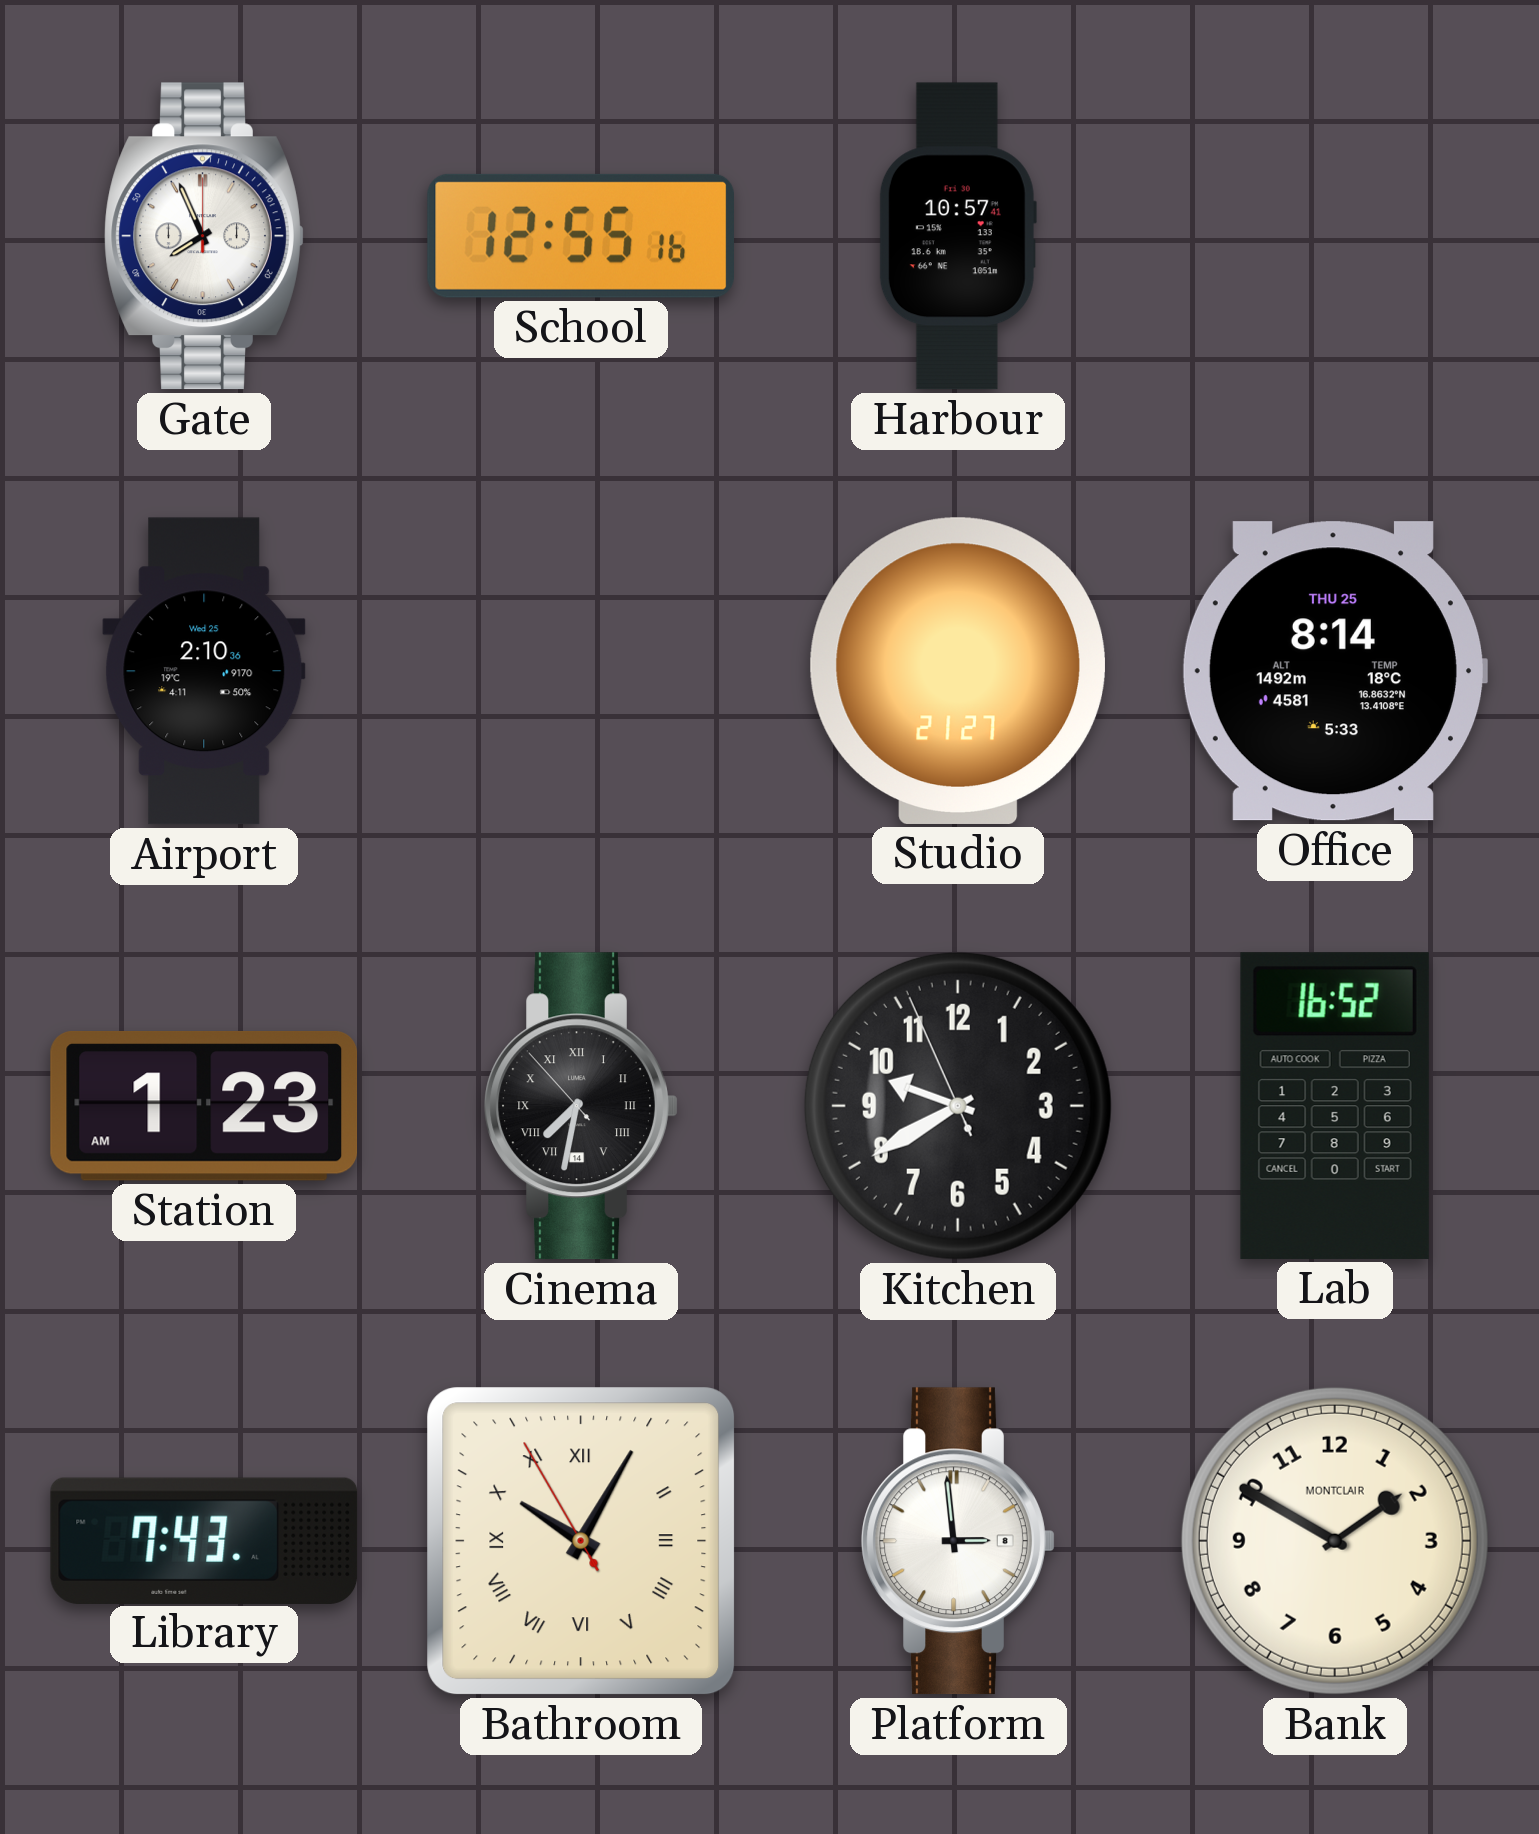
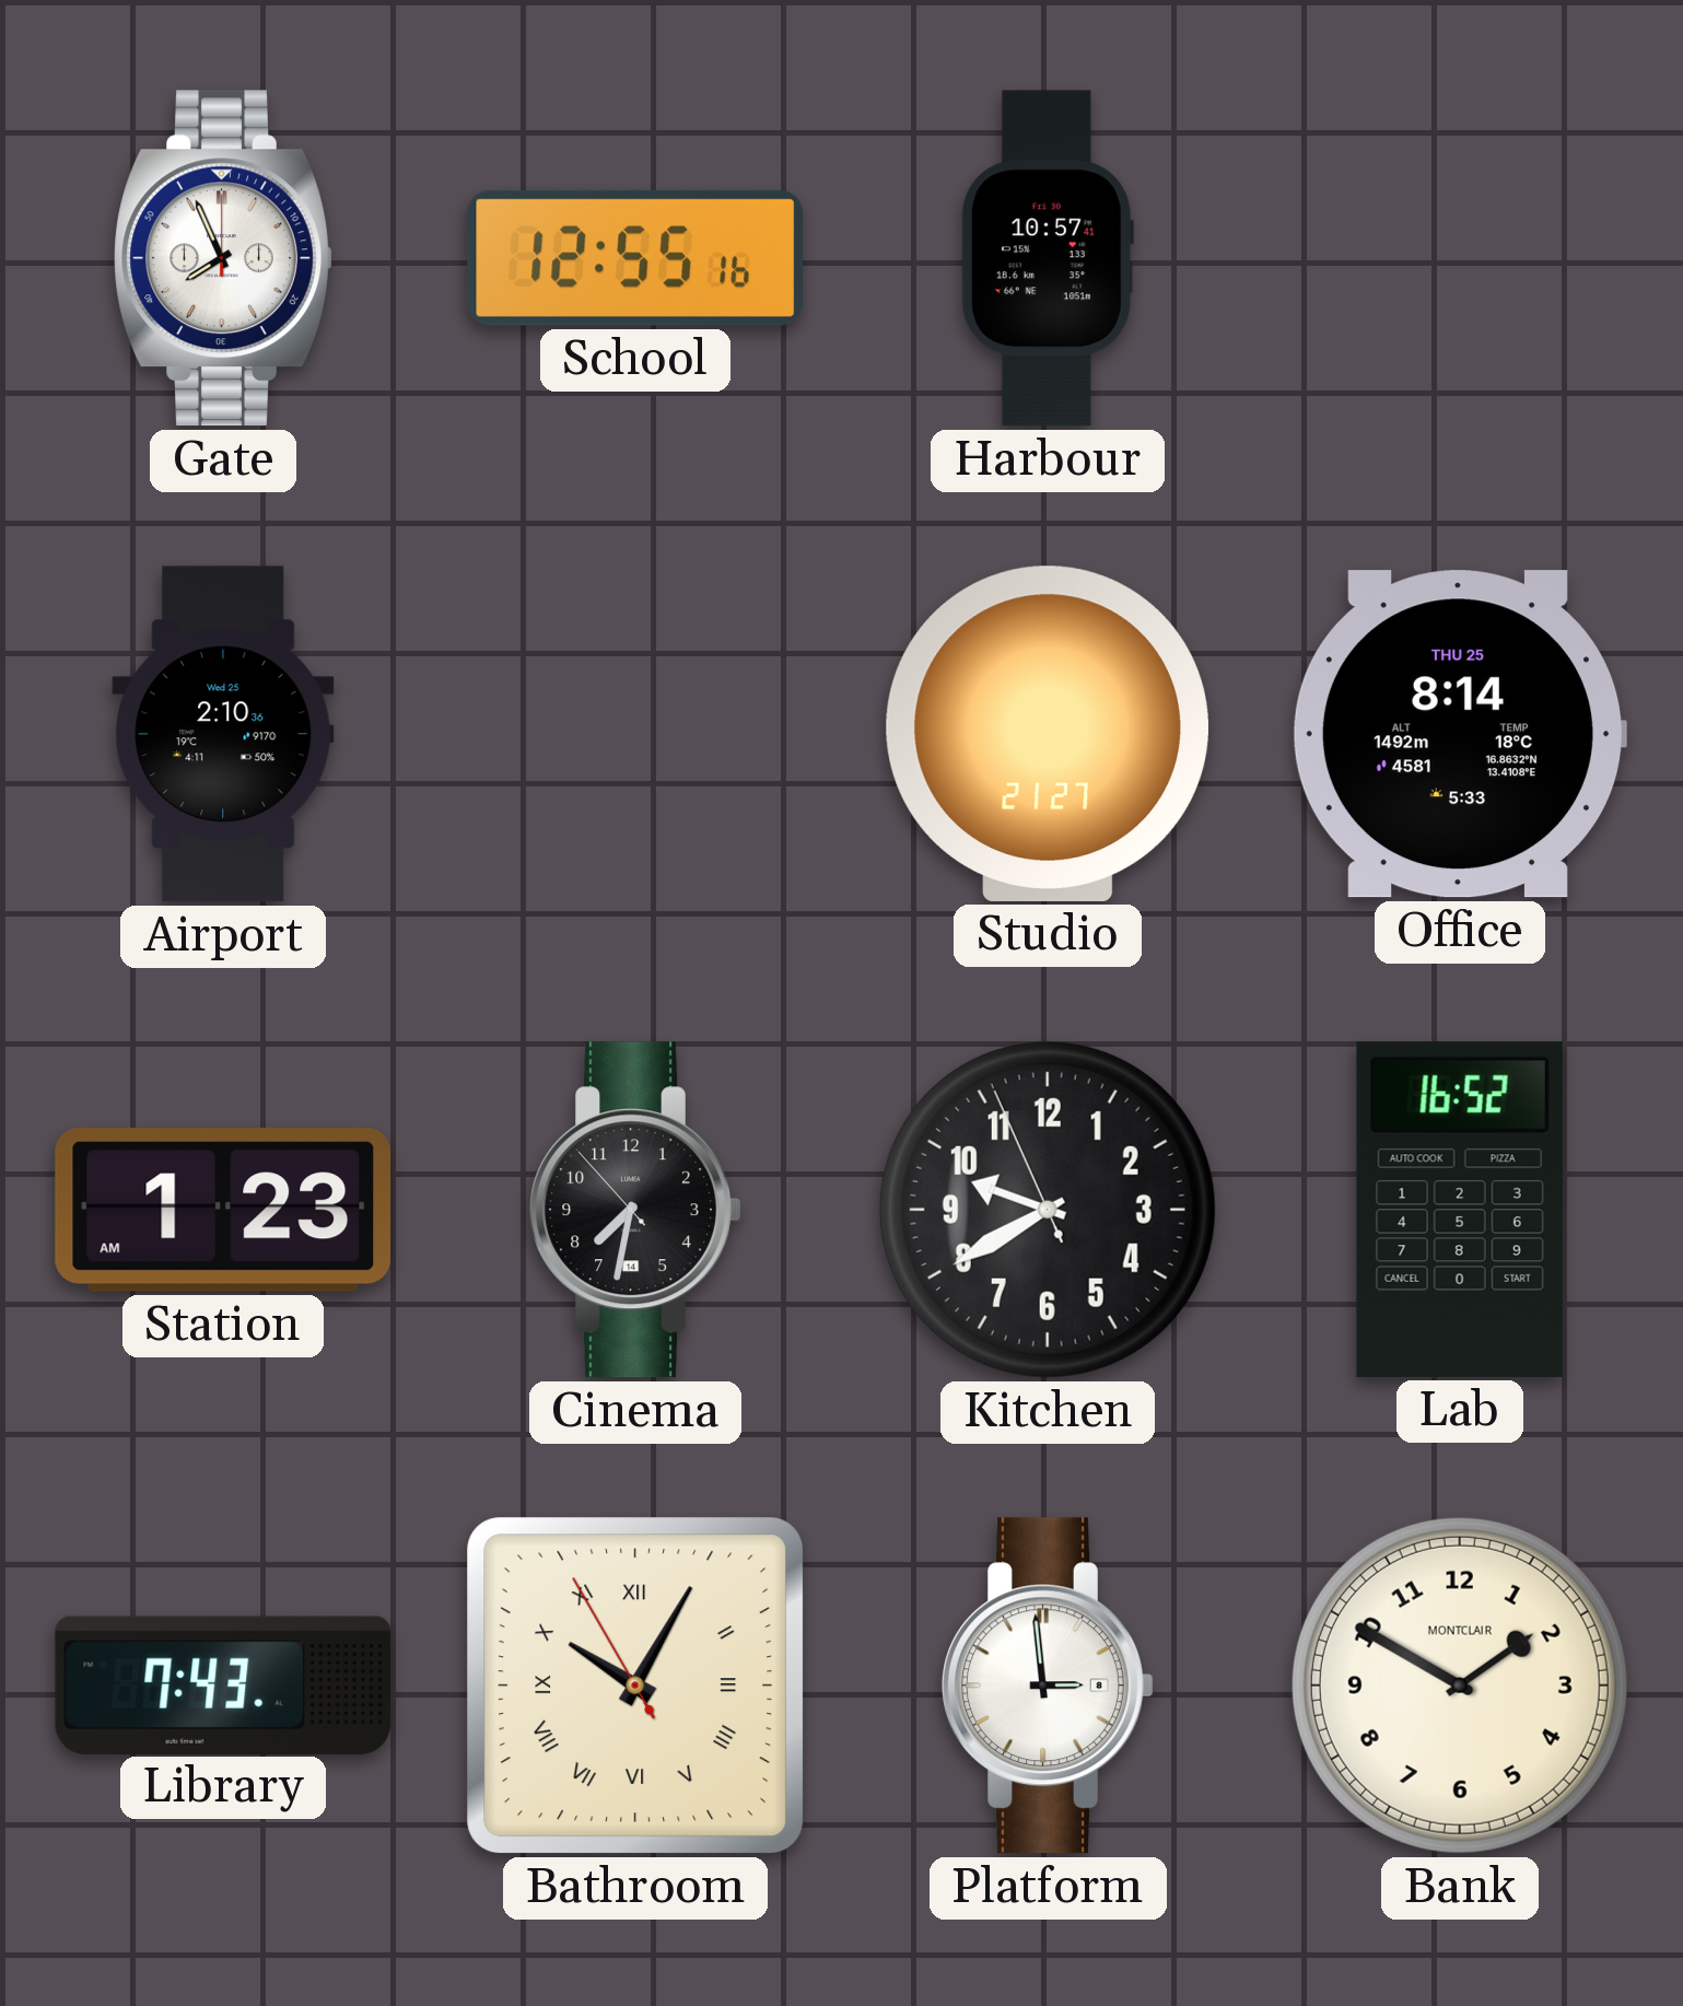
Cinema numerals: Roman -> Arabic (635, 1210)
